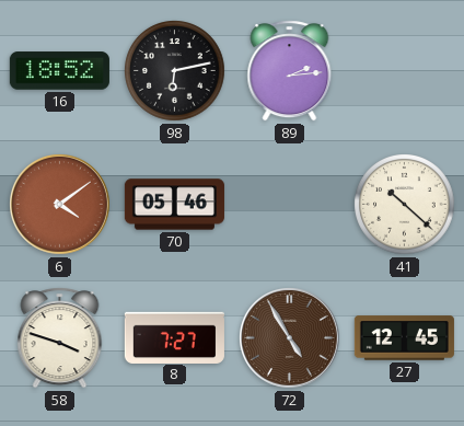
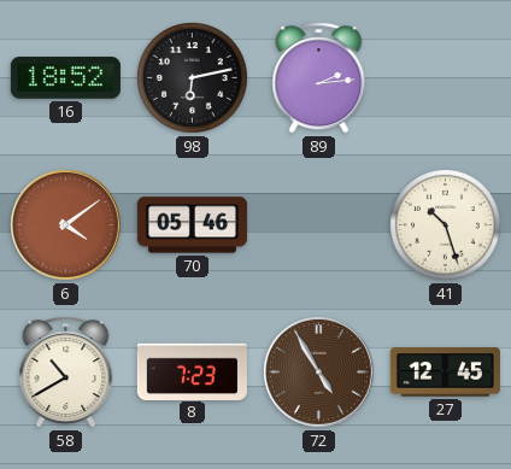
41: 10:22 -> 10:27 (446, 225)
58: 3:48 -> 10:40 (66, 373)
8: 7:27 -> 7:23 (192, 371)
